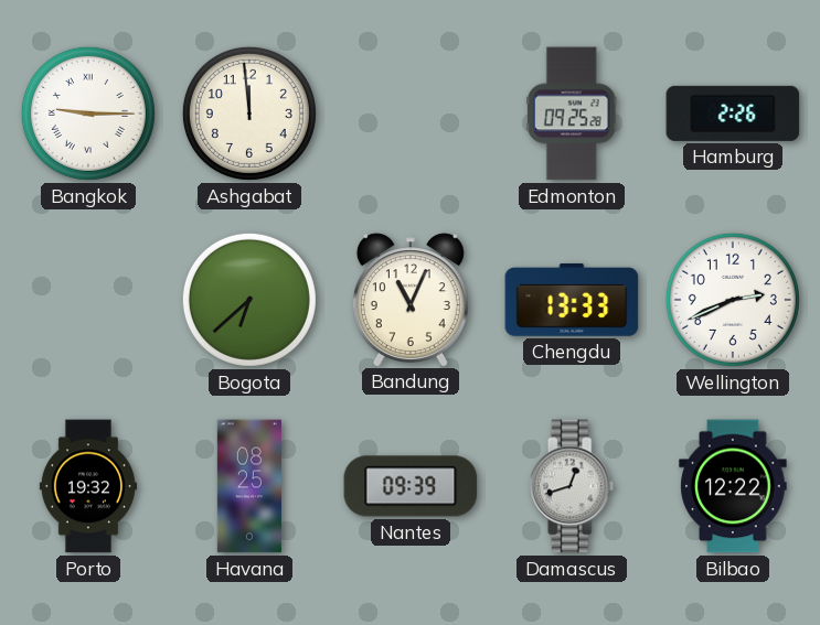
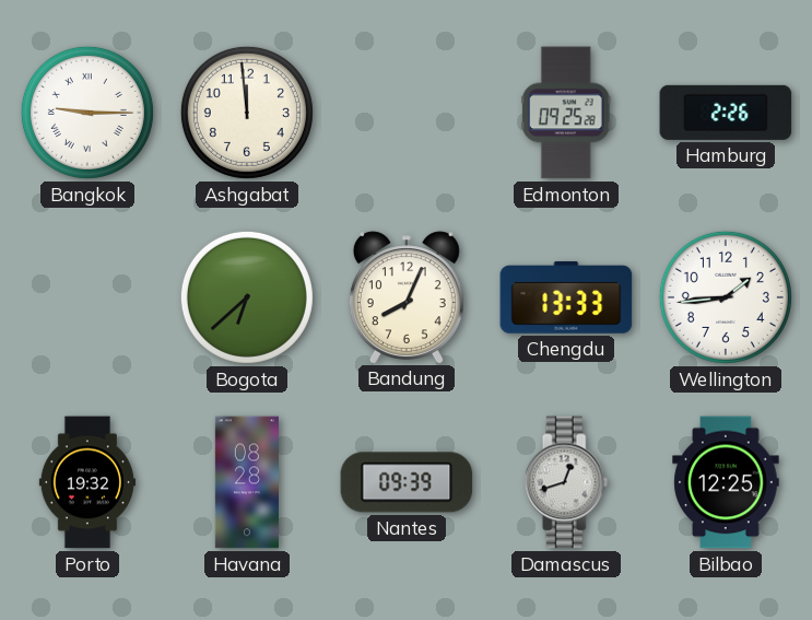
Bandung: 11:04 -> 8:04 (407, 297)
Wellington: 2:41 -> 1:44 (726, 297)
Havana: 08:25 -> 08:28 (247, 482)
Bilbao: 12:22 -> 12:25 (726, 482)
